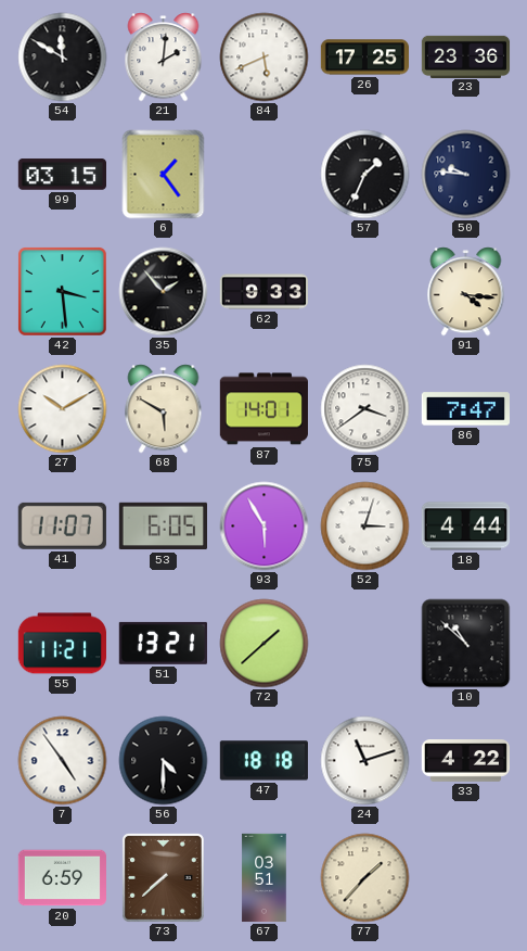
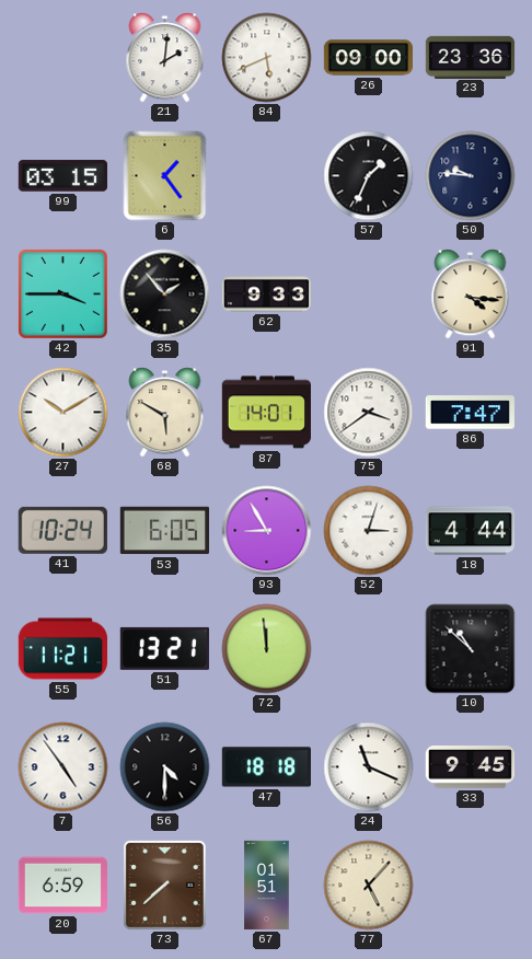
54: 11:50 -> none (63, 58)
26: 17:25 -> 09:00 (368, 58)
42: 3:29 -> 3:45 (62, 293)
41: 11:07 -> 10:24 (62, 530)
93: 5:55 -> 8:55 (267, 531)
72: 1:38 -> 11:59 (267, 649)
24: 11:12 -> 11:19 (369, 767)
33: 4:22 -> 9:45 (470, 767)
67: 03:51 -> 01:51 (267, 886)
77: 1:37 -> 5:07 (369, 886)
